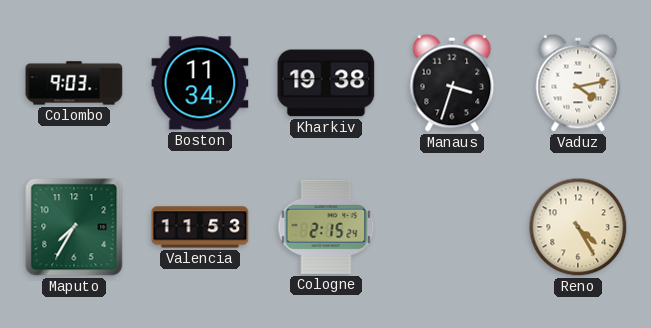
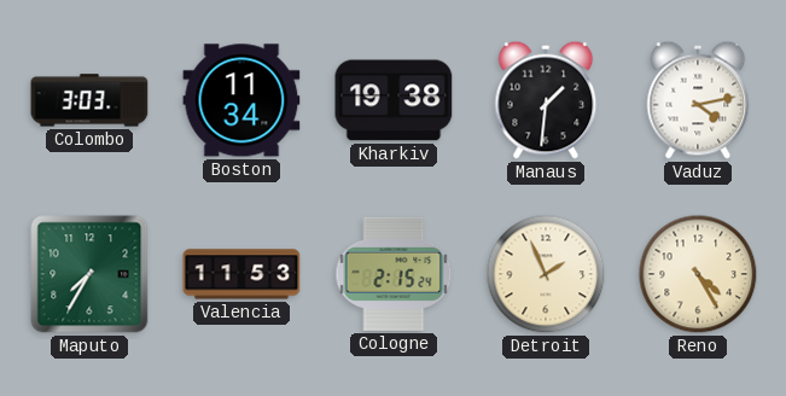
Colombo: 9:03 -> 3:03 (89, 100)
Manaus: 3:33 -> 1:31 (546, 100)
Detroit: none -> 1:56 (546, 274)
